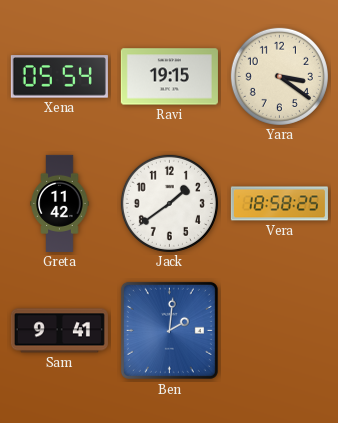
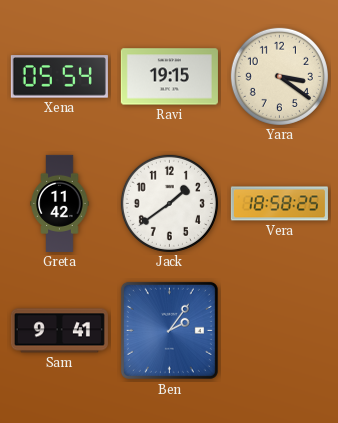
Ben: 2:01 -> 2:06 (169, 330)
